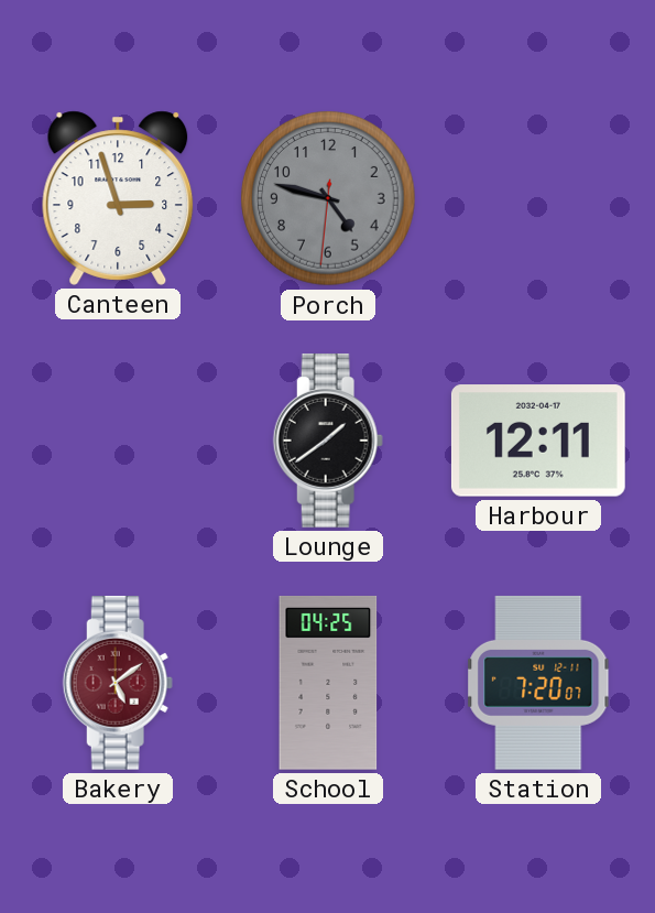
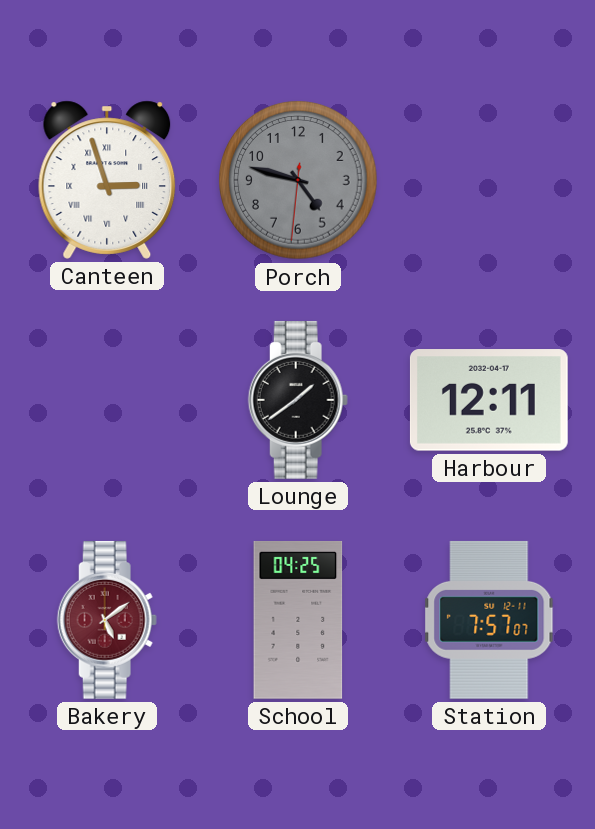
Canteen numerals: Arabic -> Roman (107, 180)
Station: 7:20 -> 7:57 (489, 620)
